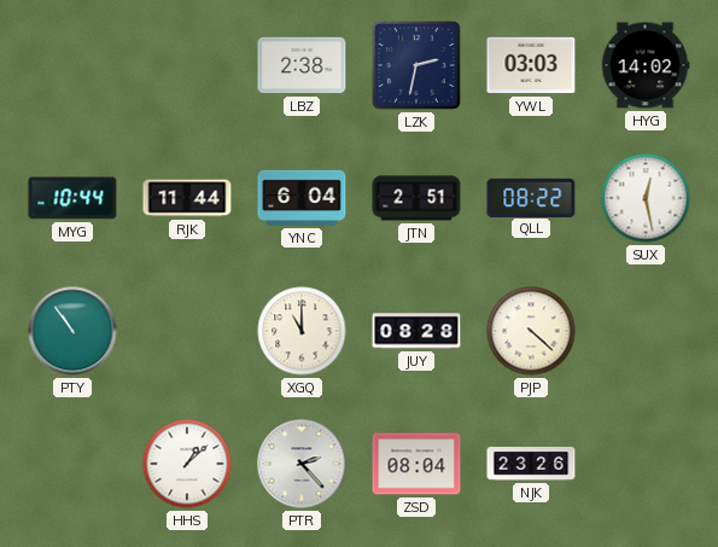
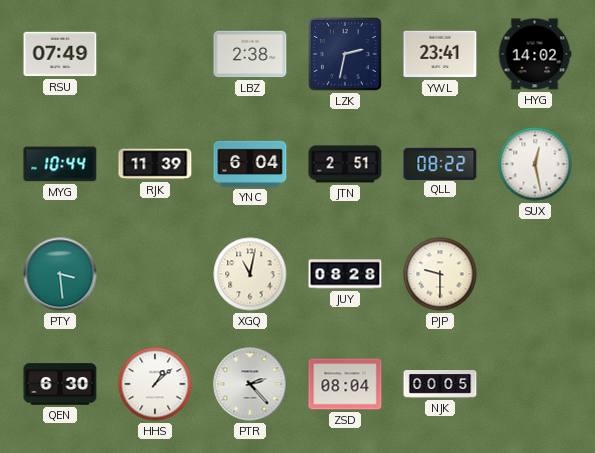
RSU: none -> 07:49 (60, 54)
YWL: 03:03 -> 23:41 (440, 54)
RJK: 11:44 -> 11:39 (155, 164)
PTY: 10:54 -> 3:29 (60, 274)
XGQ: 11:00 -> 11:02 (250, 274)
PJP: 4:22 -> 9:30 (440, 274)
QEN: none -> 6:30 (60, 384)
NJK: 23:26 -> 00:05 (440, 384)
